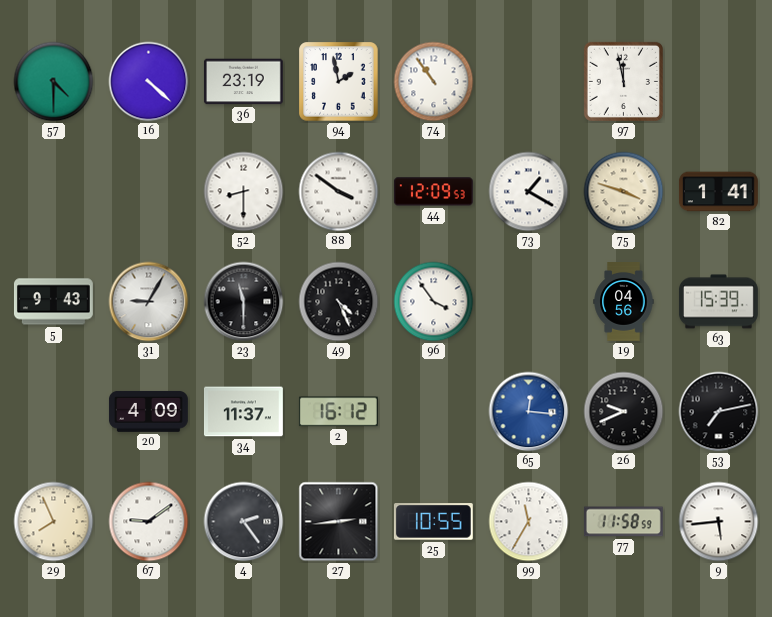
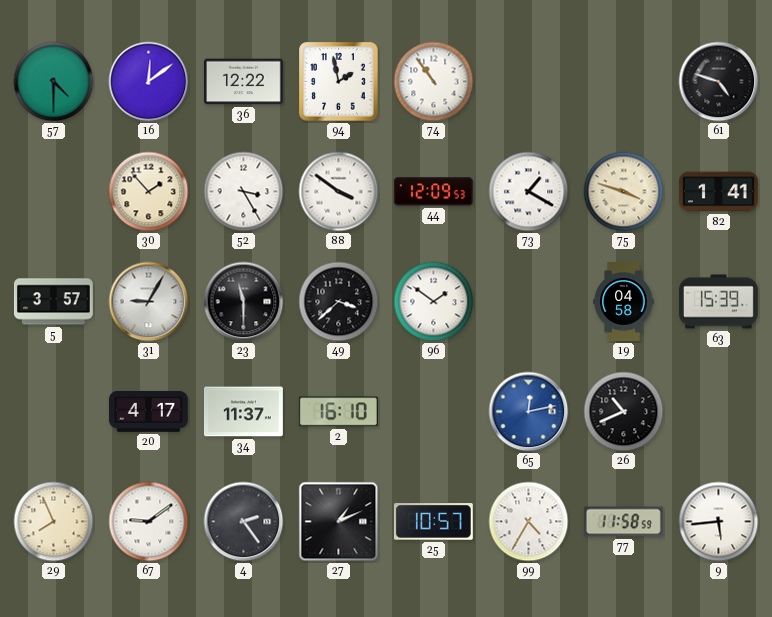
16: 4:22 -> 12:09 (149, 82)
36: 23:19 -> 12:22 (243, 82)
97: 11:58 -> none (623, 81)
61: none -> 4:48 (719, 82)
30: none -> 1:53 (149, 192)
52: 8:30 -> 3:25 (244, 192)
5: 9:43 -> 3:57 (53, 302)
49: 4:26 -> 3:38 (339, 302)
96: 3:54 -> 1:51 (434, 302)
19: 04:56 -> 04:58 (624, 302)
20: 4:09 -> 4:17 (148, 411)
2: 16:12 -> 16:10 (338, 412)
65: 12:16 -> 12:13 (529, 412)
26: 9:41 -> 10:41 (624, 412)
53: 7:13 -> none (719, 412)
27: 2:44 -> 1:11 (339, 522)
25: 10:55 -> 10:57 (433, 522)
99: 11:35 -> 4:35 (529, 522)
